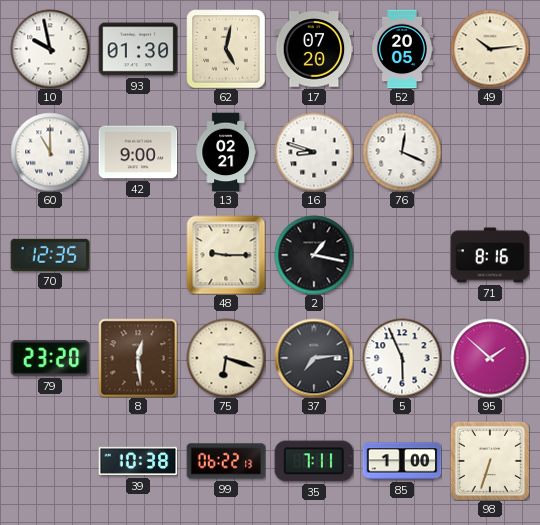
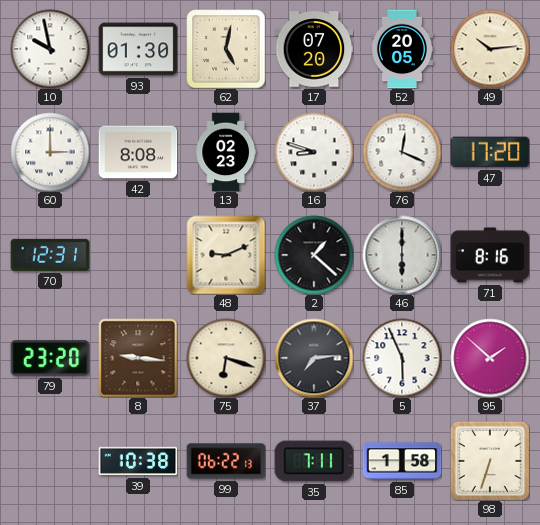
60: 11:00 -> 3:00 (50, 152)
42: 9:00 -> 8:08 (138, 152)
13: 02:21 -> 02:23 (226, 152)
47: none -> 17:20 (490, 152)
70: 12:35 -> 12:31 (50, 255)
48: 9:15 -> 9:11 (226, 255)
2: 1:17 -> 1:22 (314, 255)
46: none -> 6:00 (402, 255)
8: 12:29 -> 9:16 (138, 358)
85: 1:00 -> 1:58 (402, 461)
